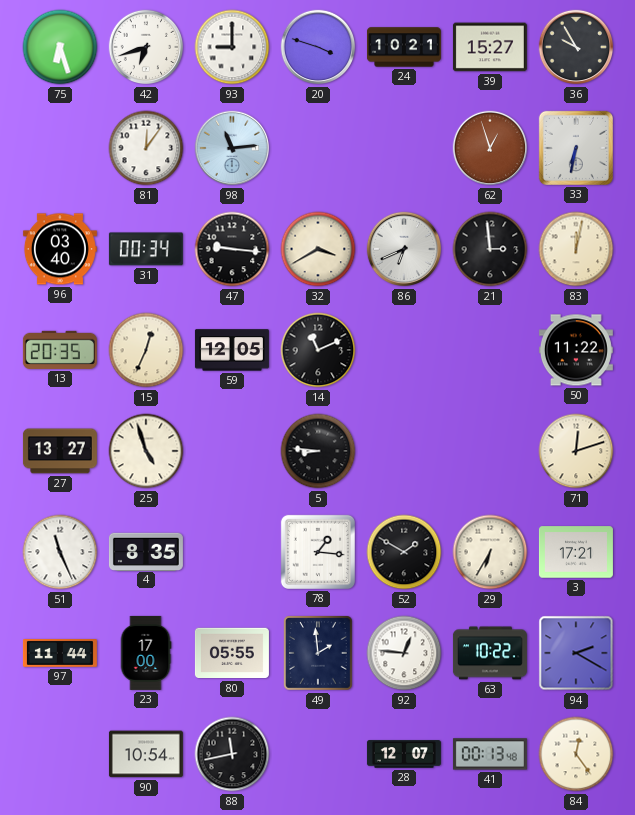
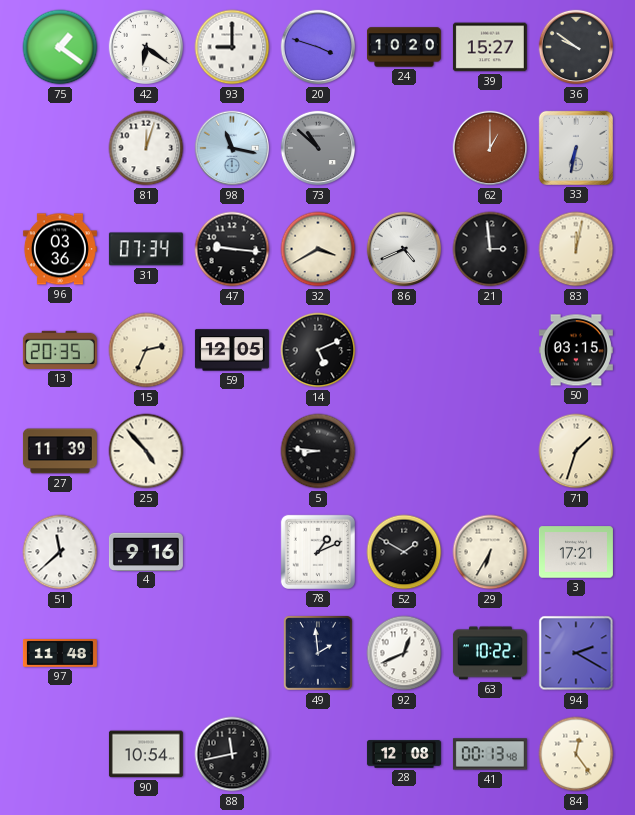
75: 6:27 -> 1:21 (60, 47)
42: 6:42 -> 6:21 (146, 47)
24: 10:21 -> 10:20 (404, 47)
36: 9:55 -> 9:51 (576, 47)
81: 12:06 -> 12:03 (146, 148)
98: 11:14 -> 11:17 (232, 148)
73: none -> 10:52 (318, 148)
62: 12:57 -> 1:00 (490, 148)
96: 03:40 -> 03:36 (60, 249)
31: 00:34 -> 07:34 (146, 249)
86: 6:41 -> 4:41 (404, 249)
15: 12:34 -> 2:34 (146, 350)
14: 11:11 -> 5:11 (318, 350)
50: 11:22 -> 03:15 (576, 350)
27: 13:27 -> 11:39 (60, 451)
25: 4:57 -> 4:53 (146, 451)
71: 12:12 -> 1:33 (576, 451)
51: 11:26 -> 11:38 (60, 552)
4: 8:35 -> 9:16 (146, 551)
78: 1:16 -> 1:11 (318, 552)
97: 11:44 -> 11:48 (60, 654)
23: 17:00 -> none (146, 653)
80: 05:55 -> none (232, 653)
92: 12:46 -> 12:41 (404, 653)
28: 12:07 -> 12:08 (404, 754)
